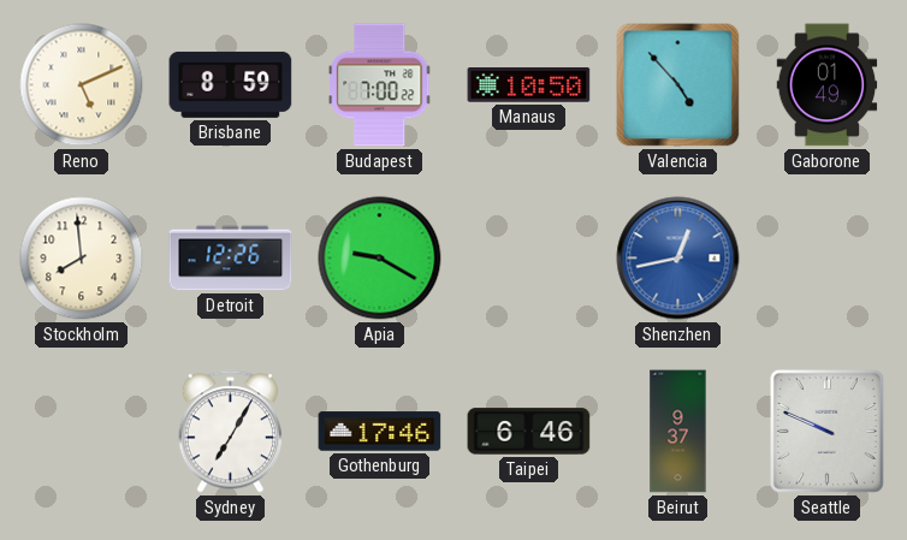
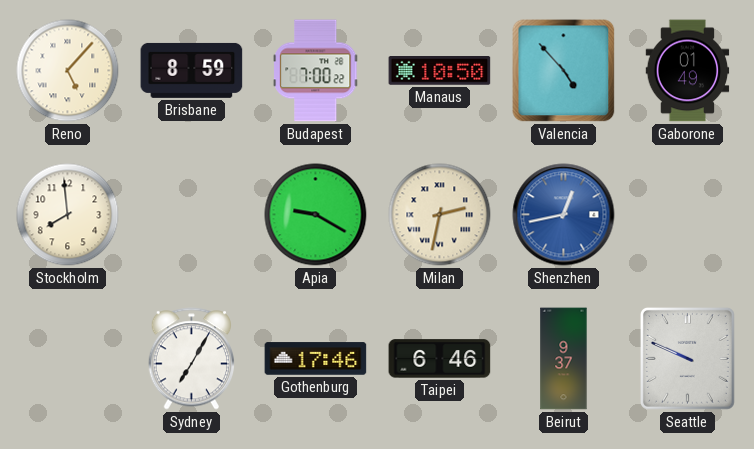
Reno: 5:11 -> 5:07 (68, 71)
Detroit: 12:26 -> none (231, 259)
Milan: none -> 2:32 (440, 215)
